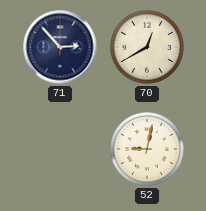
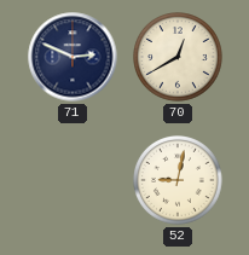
71: 2:53 -> 2:49 (73, 57)
